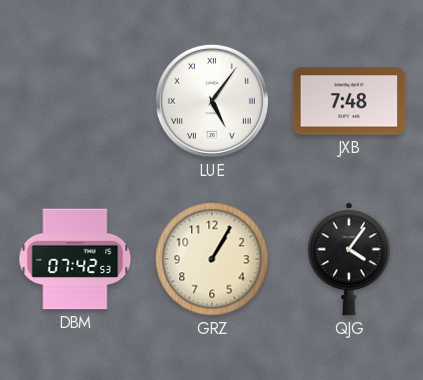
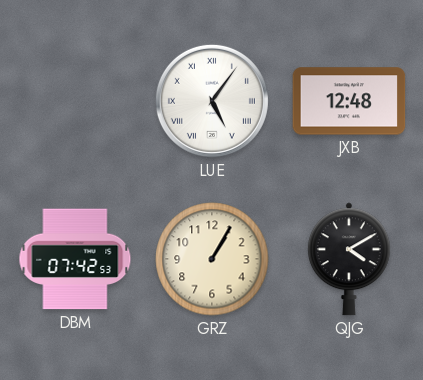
JXB: 7:48 -> 12:48 (349, 101)
QJG: 4:06 -> 4:10 (349, 259)
